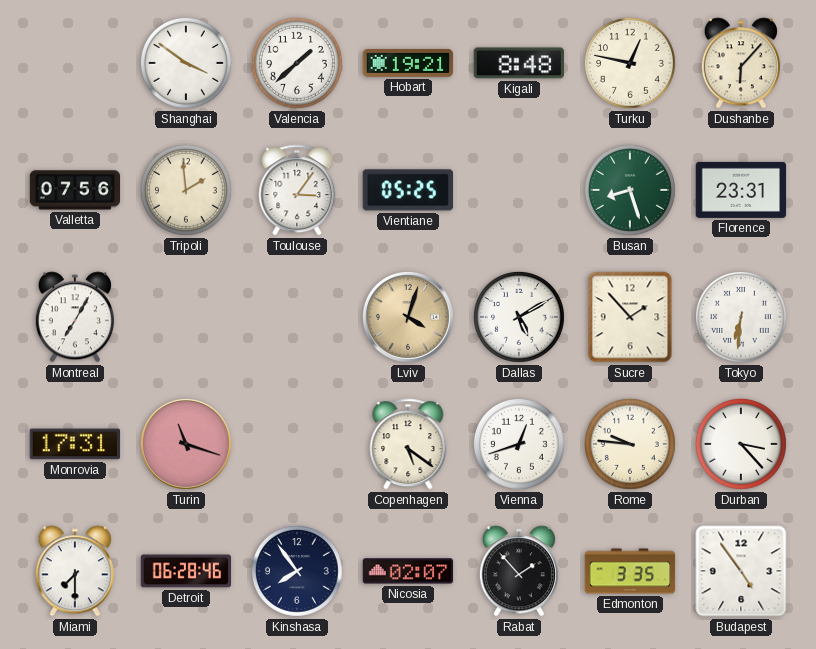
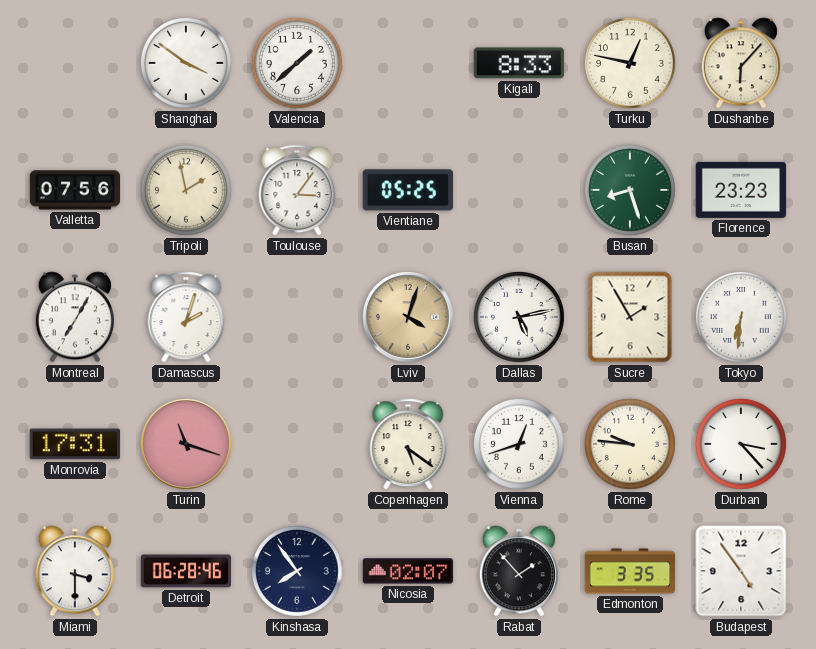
Hobart: 19:21 -> none (408, 63)
Kigali: 8:48 -> 8:33 (518, 63)
Tripoli: 1:59 -> 1:58 (186, 190)
Florence: 23:31 -> 23:23 (741, 190)
Damascus: none -> 2:03 (186, 317)
Dallas: 5:10 -> 5:13 (519, 317)
Sucre: 1:53 -> 1:55 (630, 317)
Miami: 7:30 -> 3:30 (75, 571)
